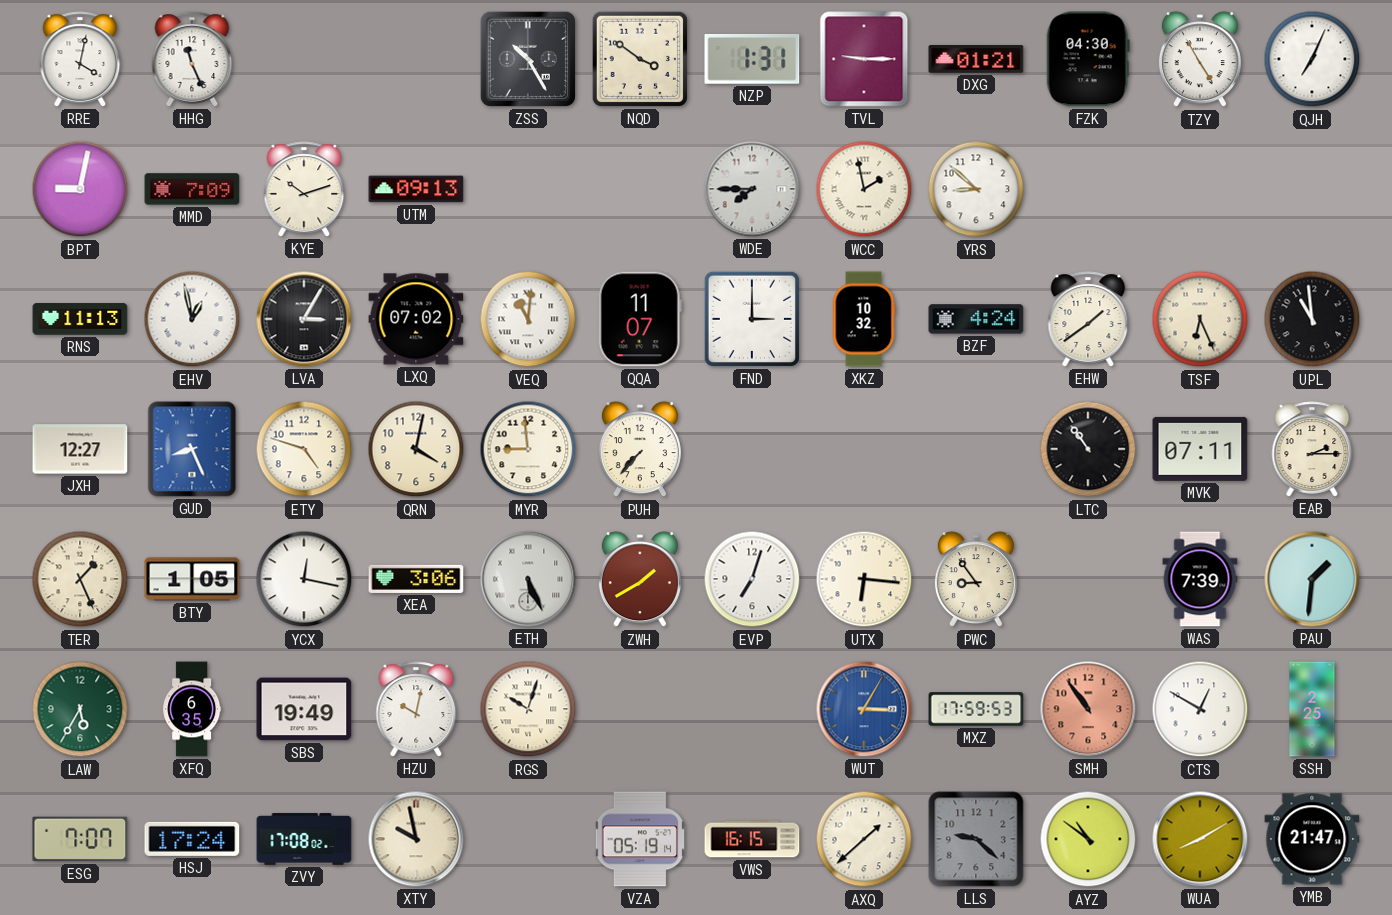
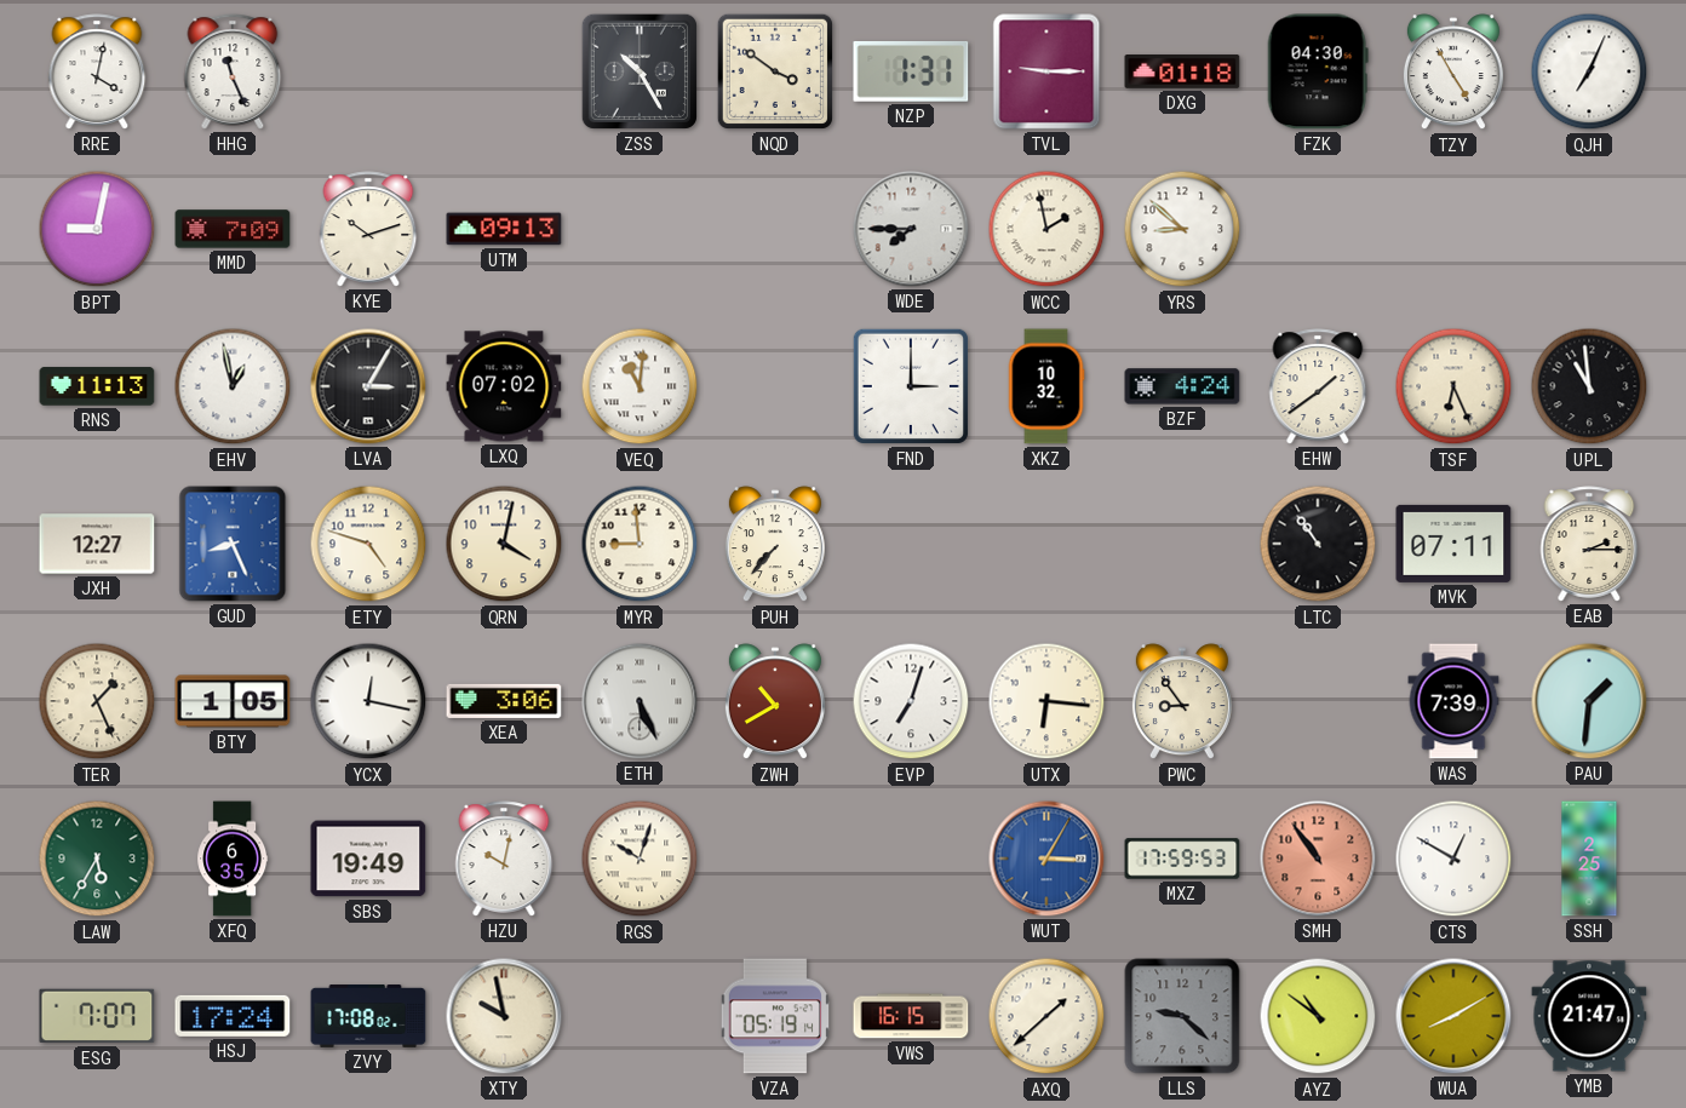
DXG: 01:21 -> 01:18 (1182, 73)
QQA: 11:07 -> none (640, 319)
ZWH: 1:40 -> 10:40 (775, 702)
